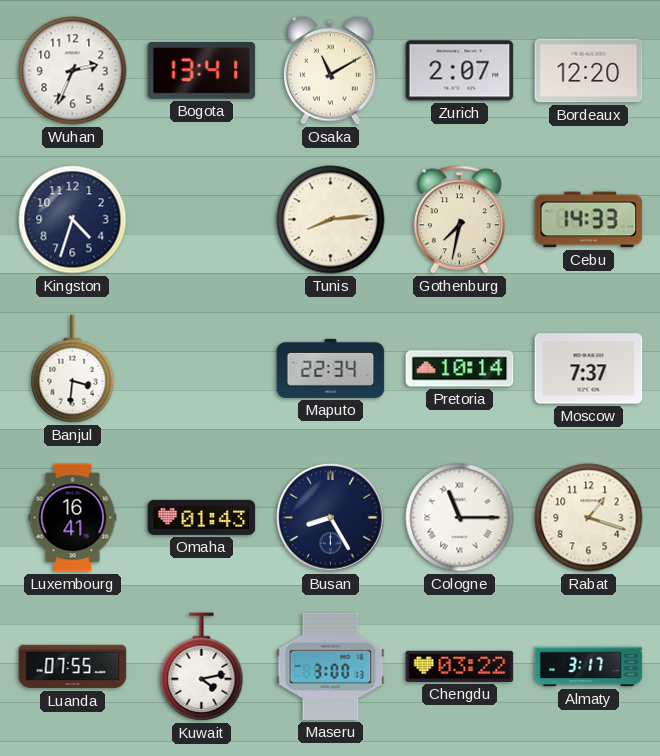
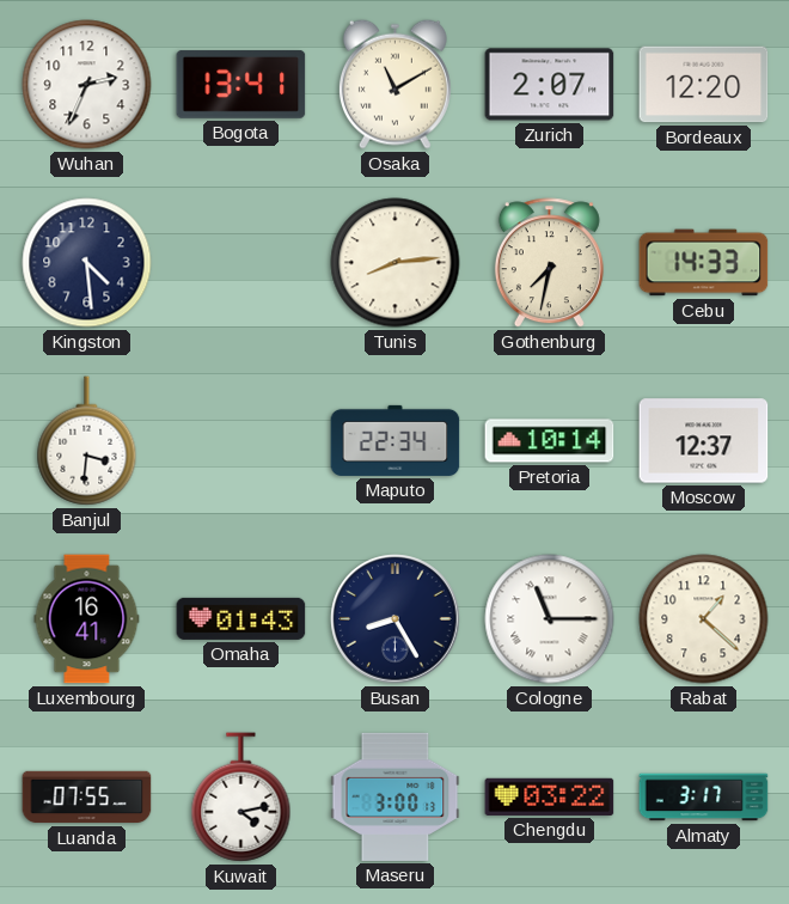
Kingston: 4:33 -> 4:29 (87, 263)
Moscow: 7:37 -> 12:37 (704, 441)
Rabat: 1:18 -> 1:22 (704, 619)
